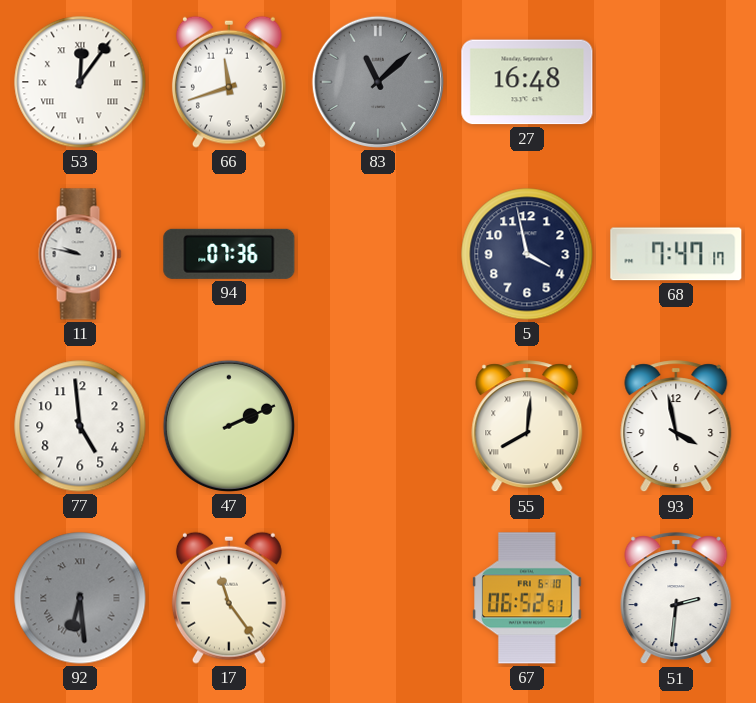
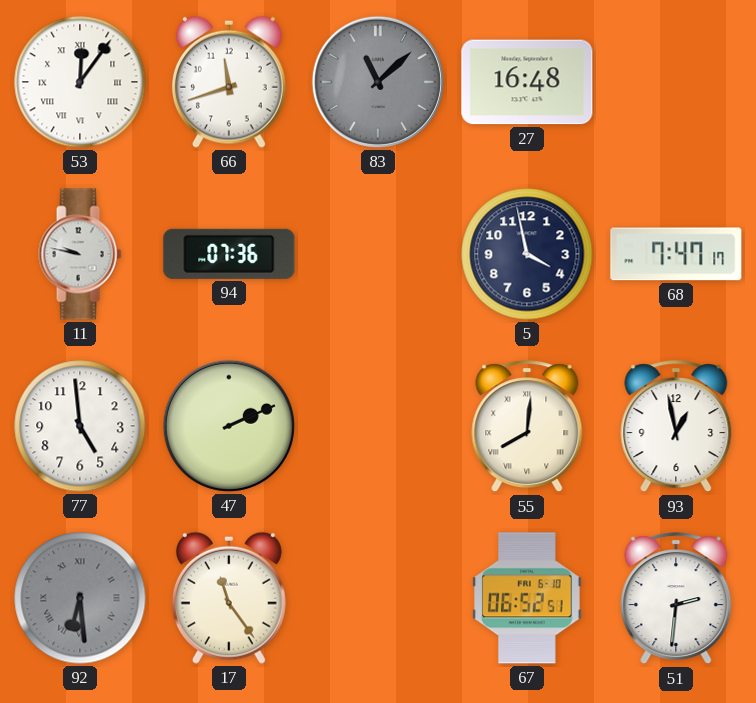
93: 3:58 -> 12:58 (676, 427)
